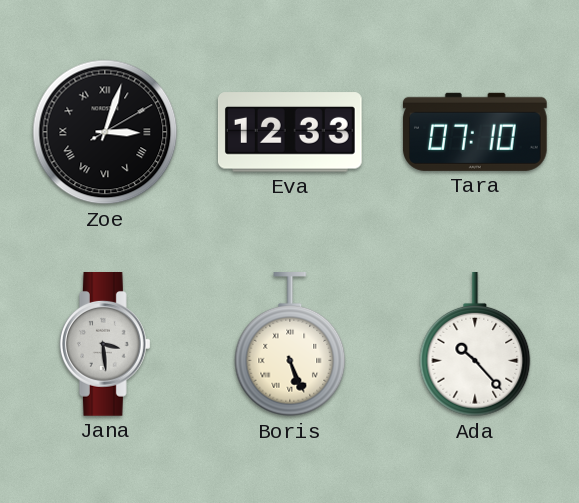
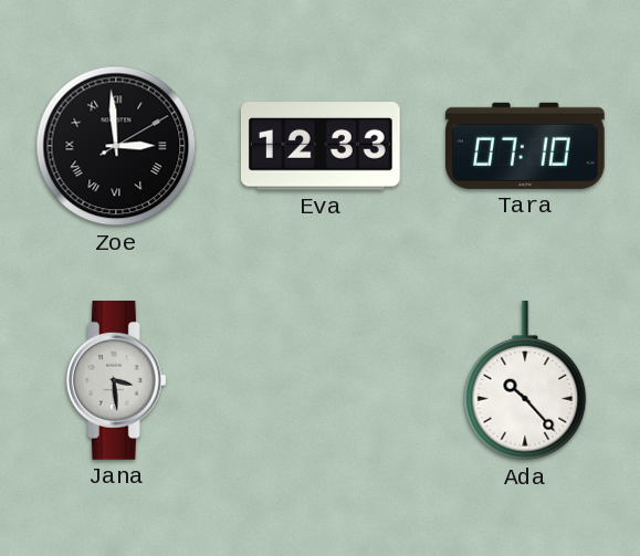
Zoe: 3:03 -> 2:59 (116, 146)
Boris: 5:26 -> none (290, 345)
